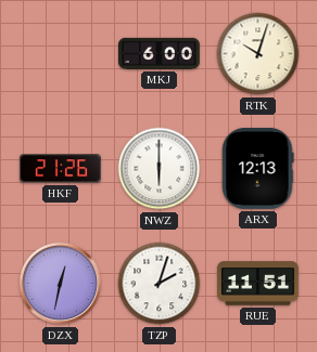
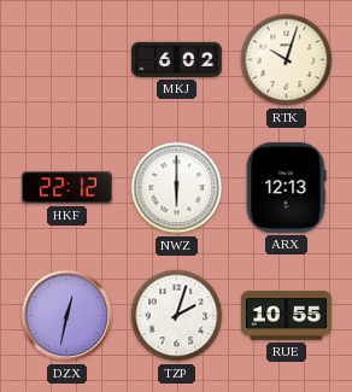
MKJ: 6:00 -> 6:02 (177, 59)
HKF: 21:26 -> 22:12 (66, 188)
RUE: 11:51 -> 10:55 (287, 316)
